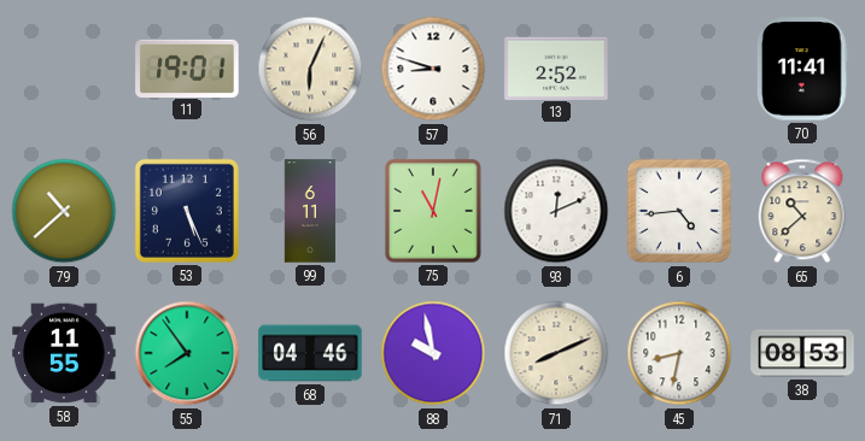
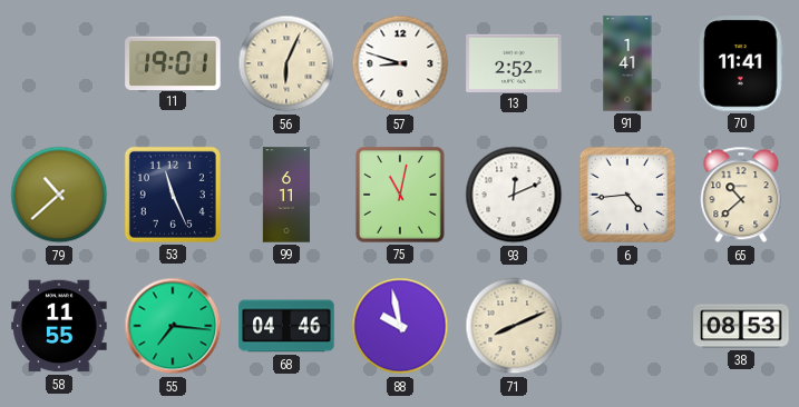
91: none -> 1:41 (627, 63)
53: 5:26 -> 11:26 (173, 195)
55: 7:54 -> 7:16 (173, 326)
45: 8:32 -> none (679, 353)
